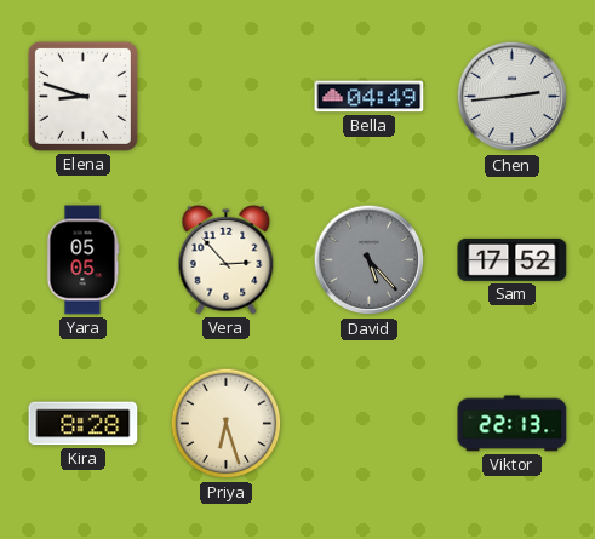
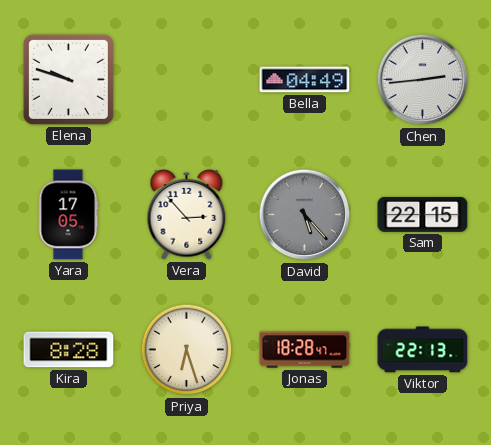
Elena: 8:48 -> 9:48 (68, 79)
Yara: 05:05 -> 17:05 (68, 215)
Sam: 17:52 -> 22:15 (423, 214)
Jonas: none -> 18:28 (305, 350)
